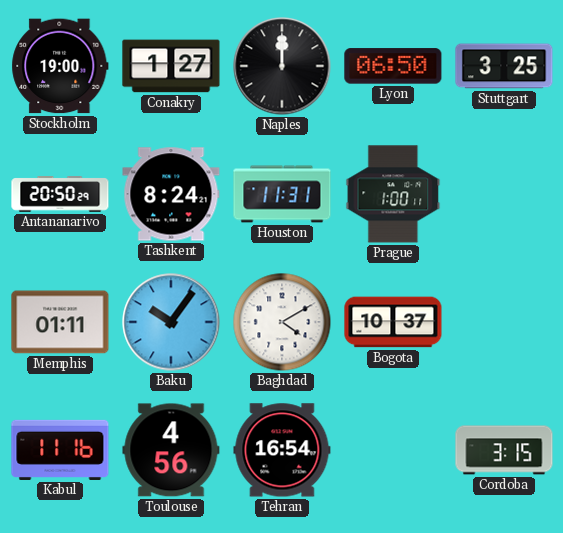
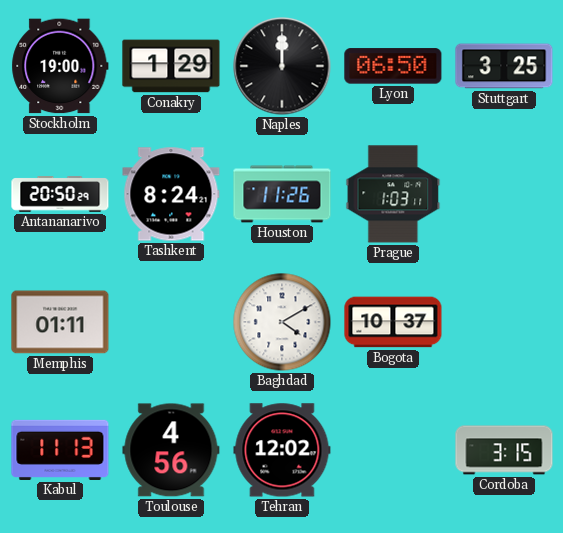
Conakry: 1:27 -> 1:29 (171, 66)
Houston: 11:31 -> 11:26 (282, 194)
Prague: 1:00 -> 1:03 (393, 194)
Baku: 10:06 -> none (171, 322)
Kabul: 11:16 -> 11:13 (60, 450)
Tehran: 16:54 -> 12:02 (282, 450)
